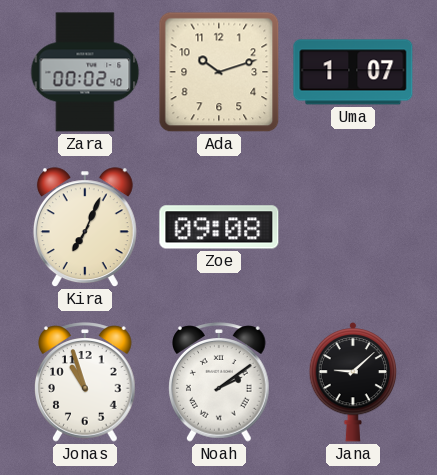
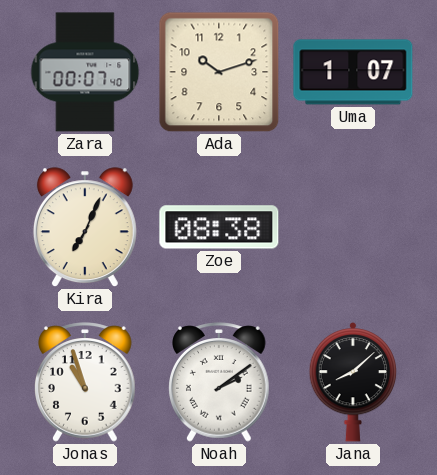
Zara: 00:02 -> 00:07 (85, 72)
Zoe: 09:08 -> 08:38 (219, 227)
Jana: 9:08 -> 8:08 (353, 383)
